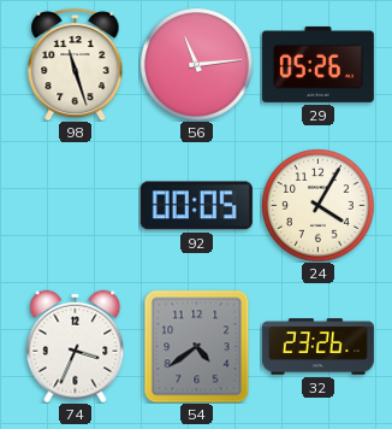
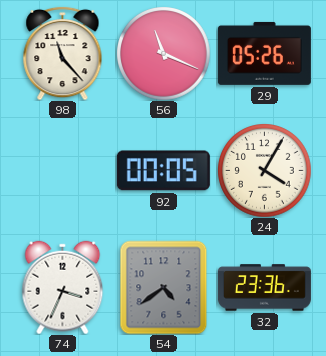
98: 11:27 -> 11:23 (63, 53)
56: 11:14 -> 11:19 (163, 53)
32: 23:26 -> 23:36 (264, 288)
